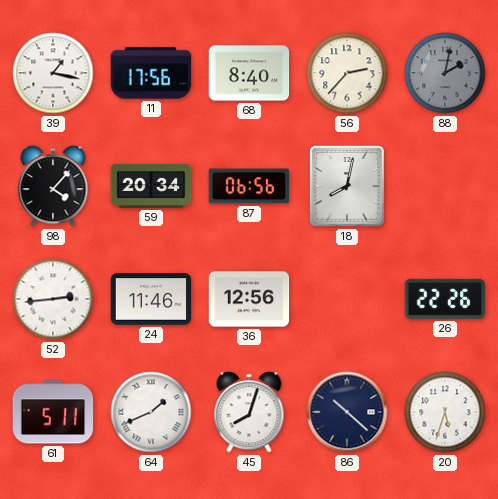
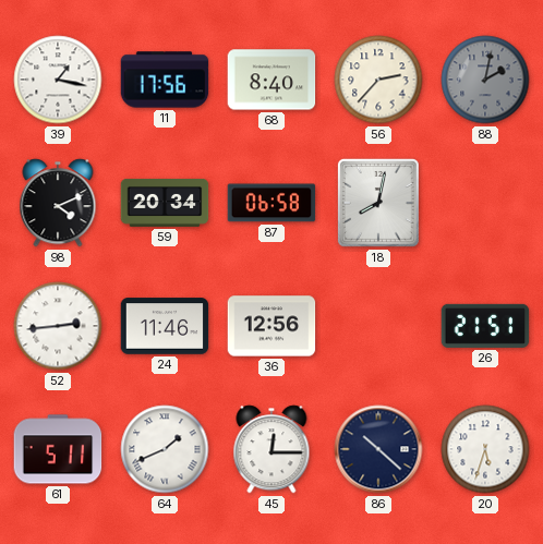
98: 4:07 -> 4:11 (58, 203)
87: 06:56 -> 06:58 (271, 203)
26: 22:26 -> 21:51 (485, 326)
45: 8:03 -> 12:15 (271, 449)
